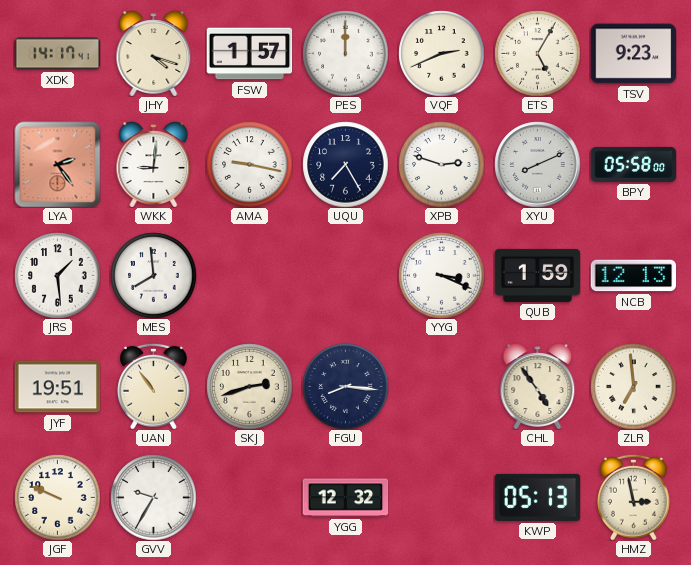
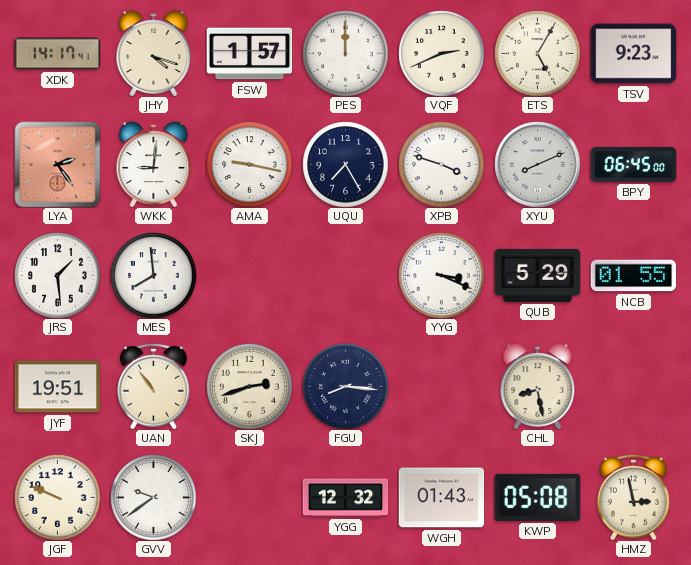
XPB: 2:48 -> 3:48 (441, 164)
BPY: 05:58 -> 06:45 (633, 164)
QUB: 1:59 -> 5:29 (537, 275)
NCB: 12:13 -> 01:55 (633, 276)
CHL: 4:54 -> 8:28 (538, 386)
ZLR: 6:59 -> none (633, 386)
GVV: 9:35 -> 9:39 (153, 497)
WGH: none -> 01:43 (441, 498)
KWP: 05:13 -> 05:08 (537, 497)
